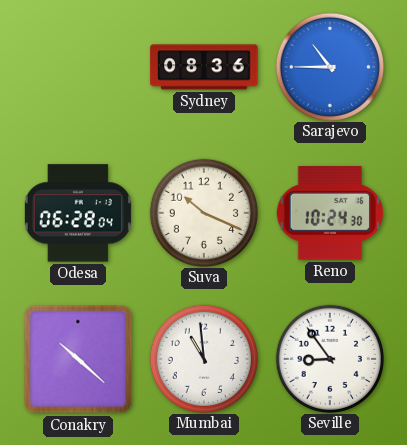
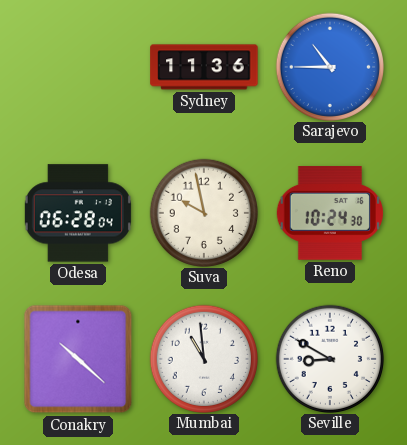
Sydney: 08:36 -> 11:36 (204, 67)
Suva: 10:19 -> 9:58 (203, 212)
Seville: 8:54 -> 8:50 (329, 358)
